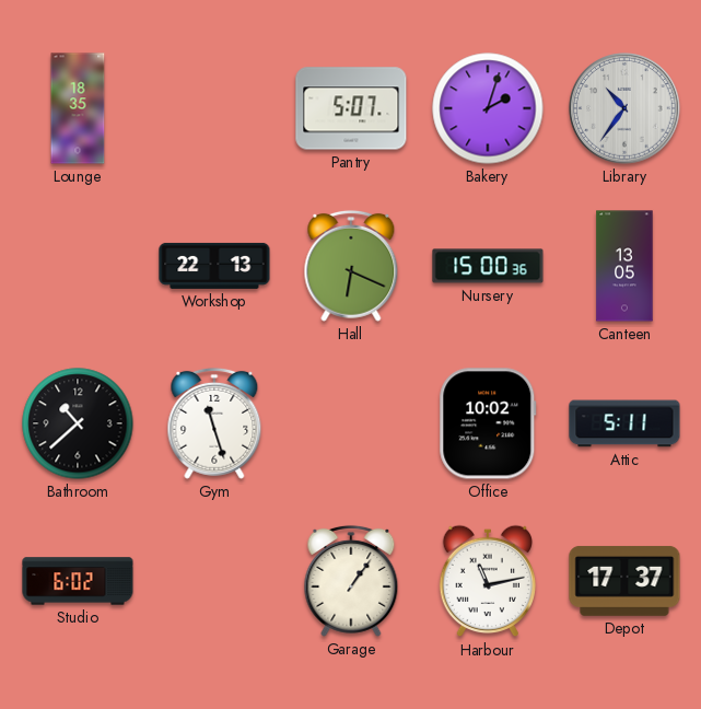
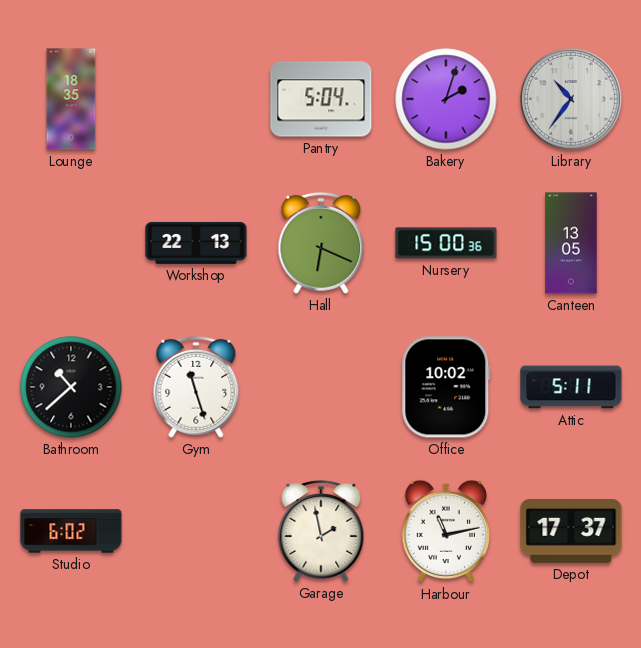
Pantry: 5:07 -> 5:04 (321, 99)
Garage: 1:06 -> 1:58 (321, 531)
